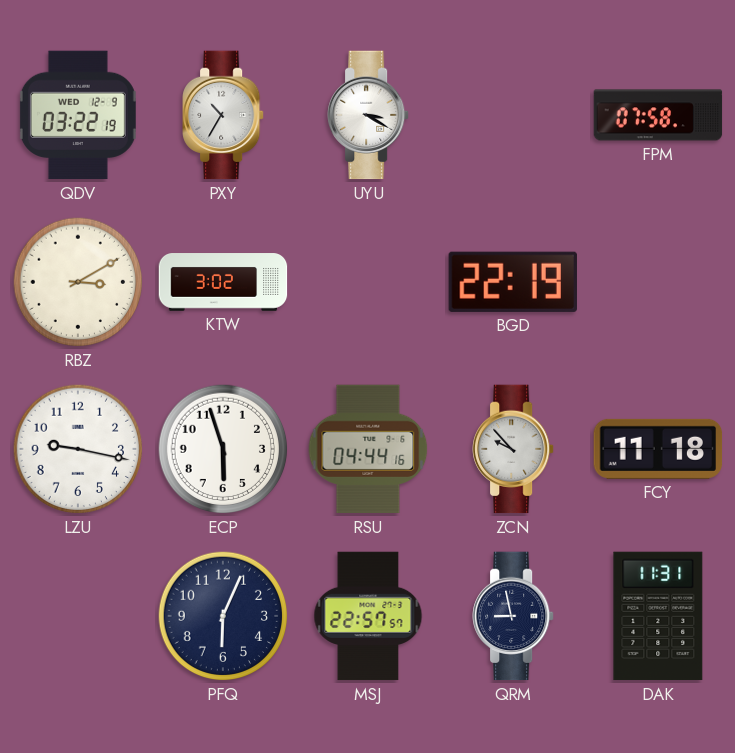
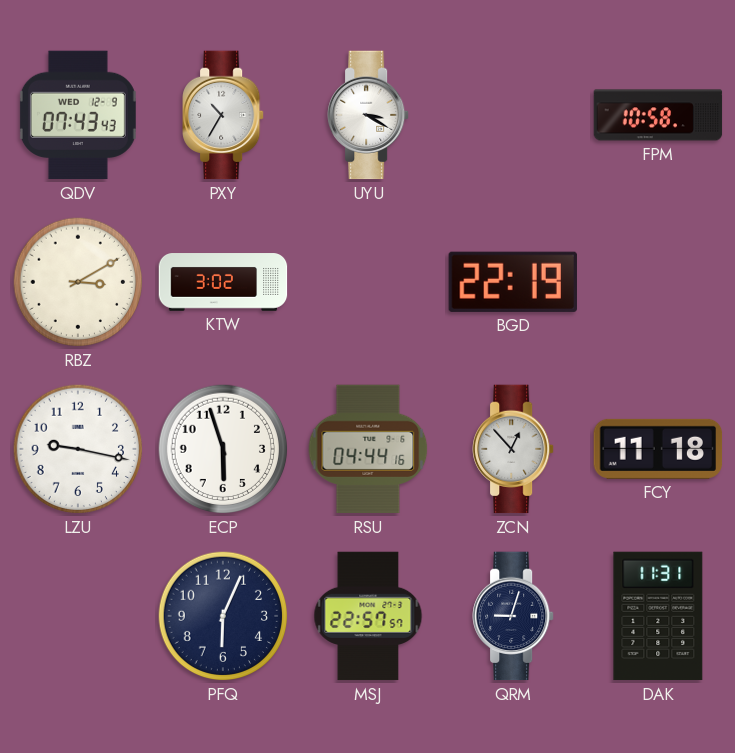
QDV: 03:22 -> 07:43 (78, 115)
FPM: 07:58 -> 10:58 (658, 115)
ZCN: 9:53 -> 12:53 (514, 449)
QRM: 8:58 -> 9:03 (514, 616)
